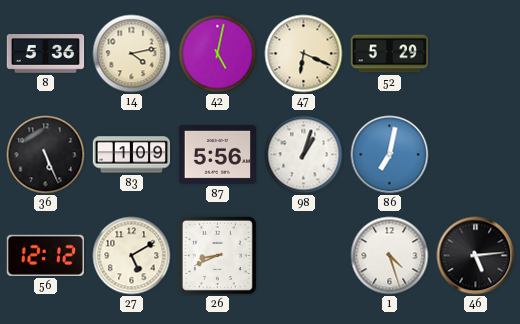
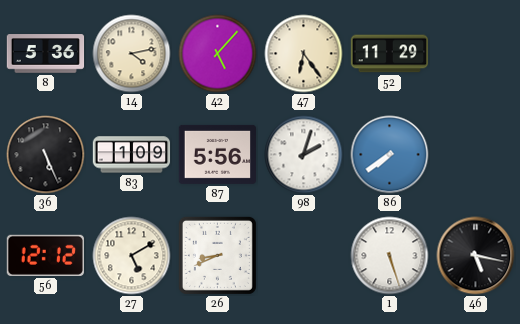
42: 5:02 -> 5:07 (218, 54)
47: 6:19 -> 6:24 (304, 54)
52: 5:29 -> 11:29 (390, 54)
98: 1:03 -> 2:03 (304, 155)
86: 7:02 -> 7:39 (390, 155)
1: 4:27 -> 5:27 (390, 256)
46: 5:14 -> 5:17 (476, 256)
